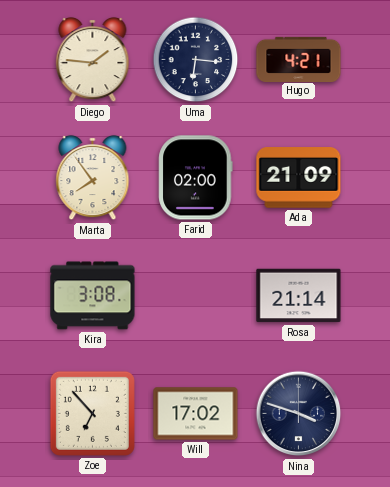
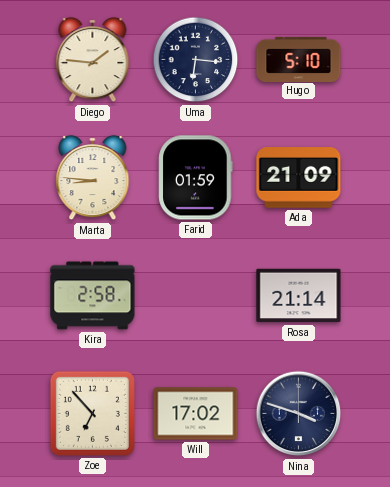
Hugo: 4:21 -> 5:10 (299, 59)
Marta: 7:54 -> 8:46 (93, 178)
Farid: 02:00 -> 01:59 (196, 178)
Kira: 3:08 -> 2:58 (93, 296)
